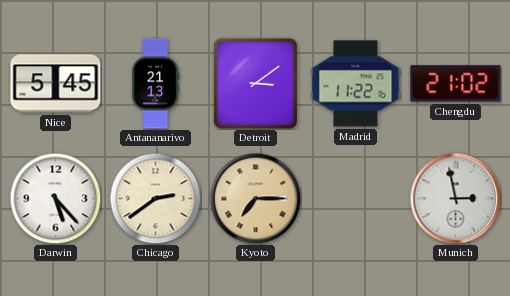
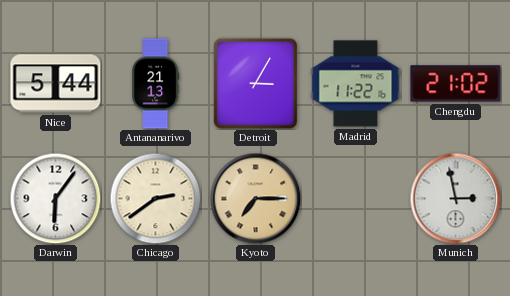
Nice: 5:45 -> 5:44 (56, 84)
Detroit: 3:09 -> 3:05 (256, 83)
Darwin: 5:23 -> 6:06 (55, 198)
